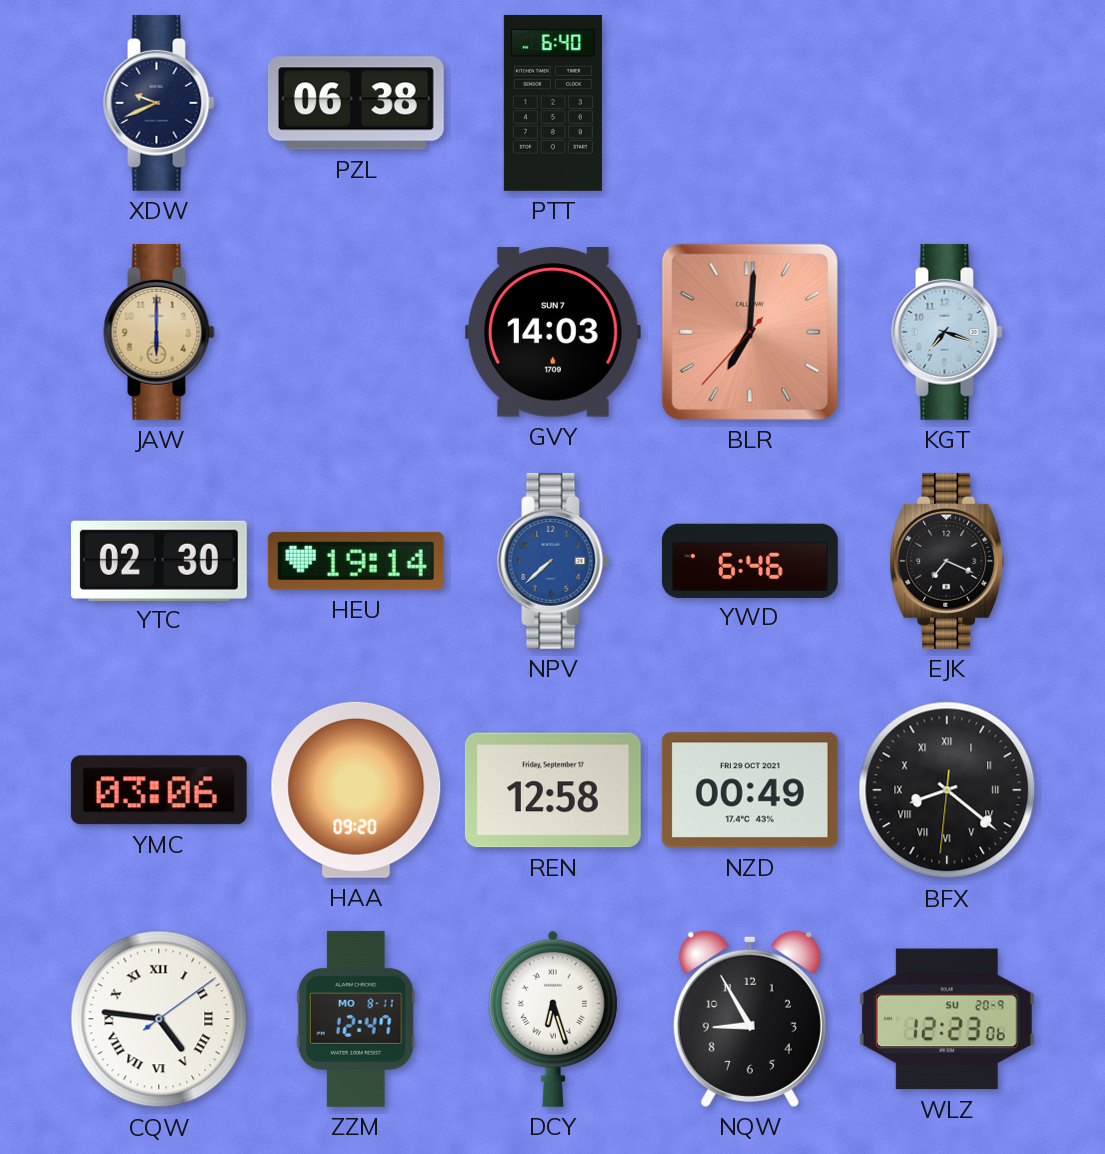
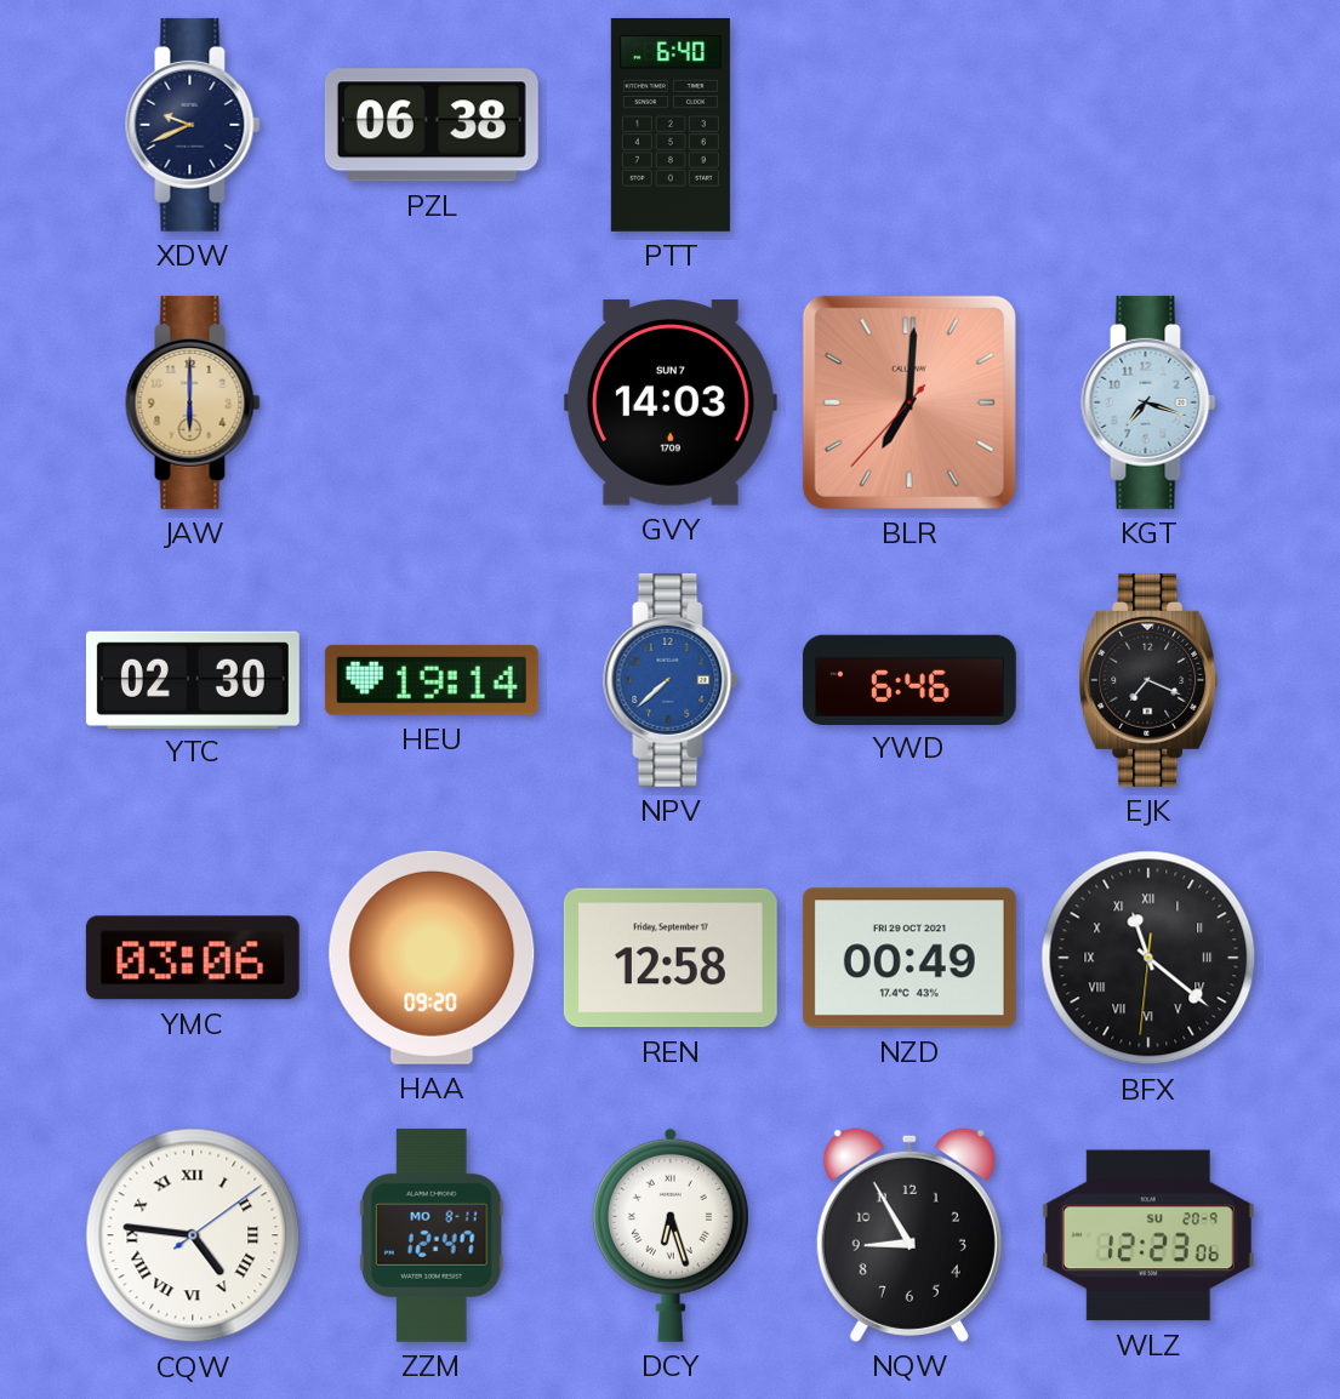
BFX: 8:21 -> 11:21 (1148, 958)
